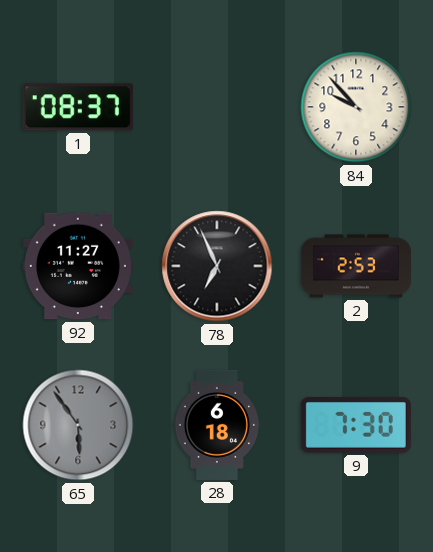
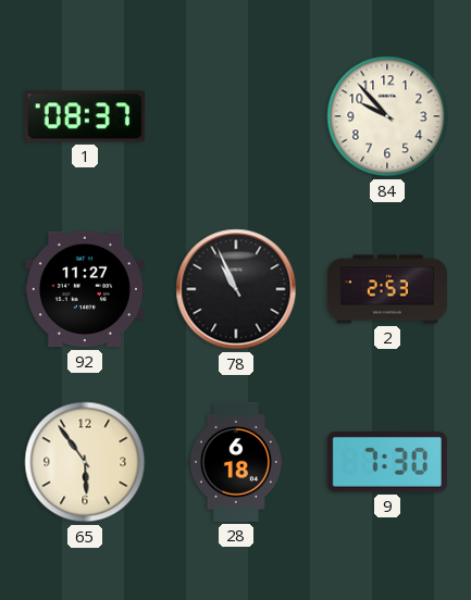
78: 6:56 -> 10:56 (236, 289)
65 dial: grey -> cream (85, 462)
